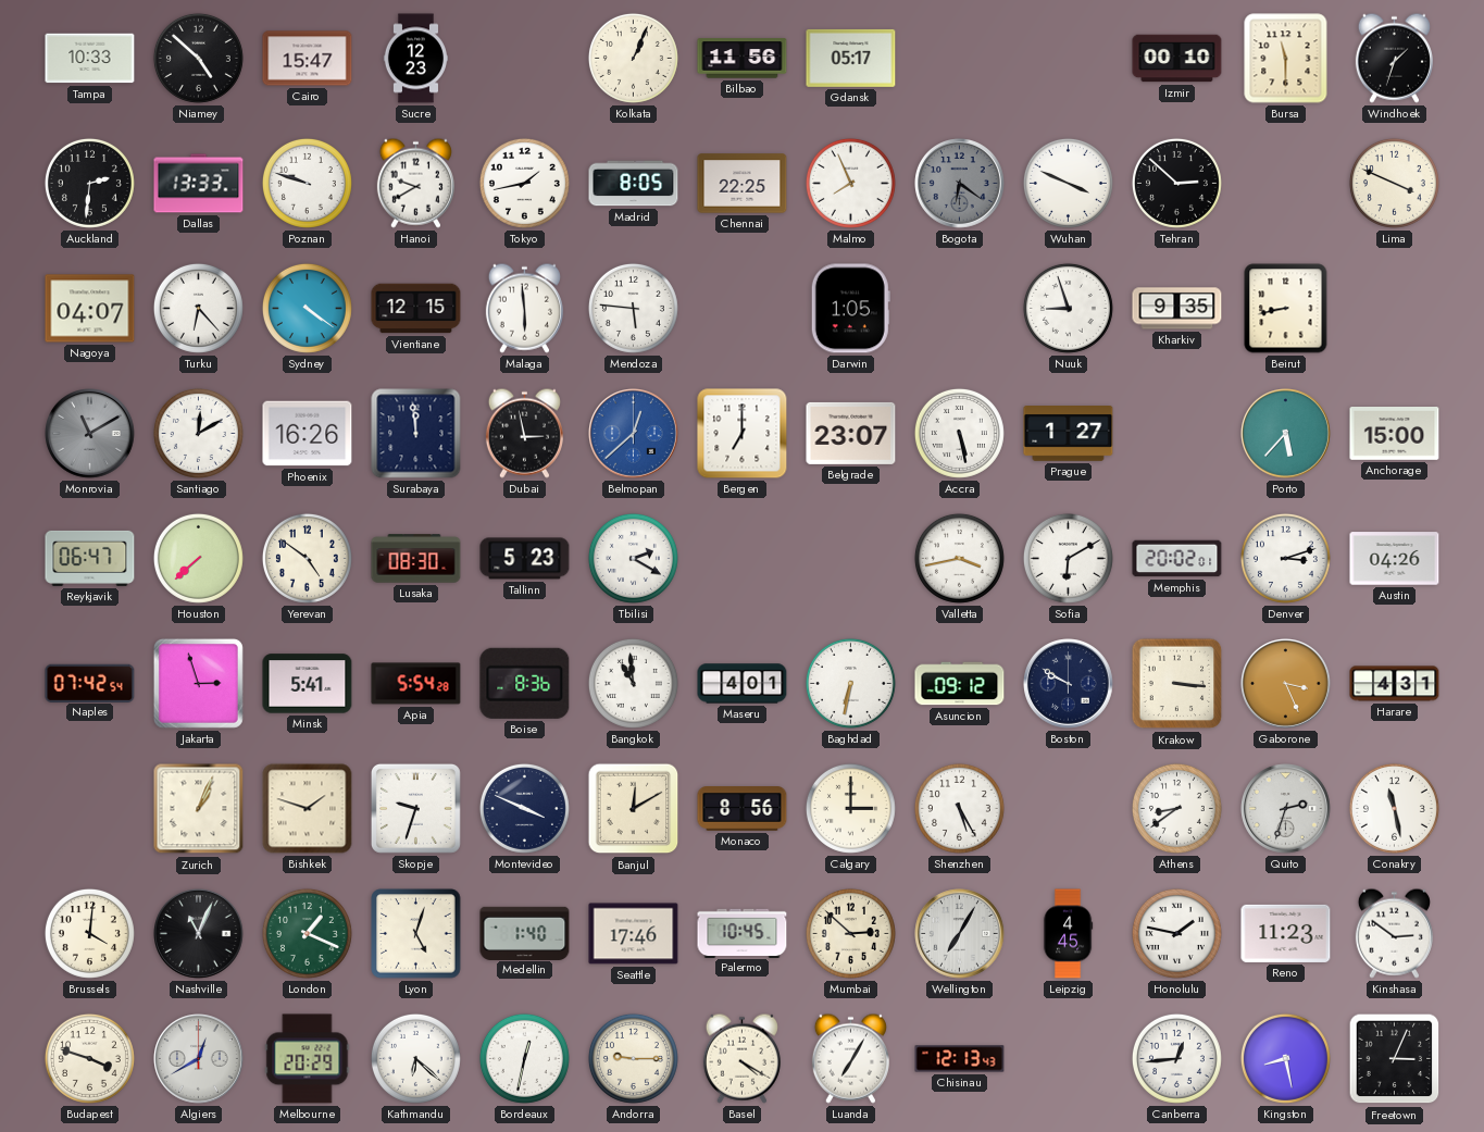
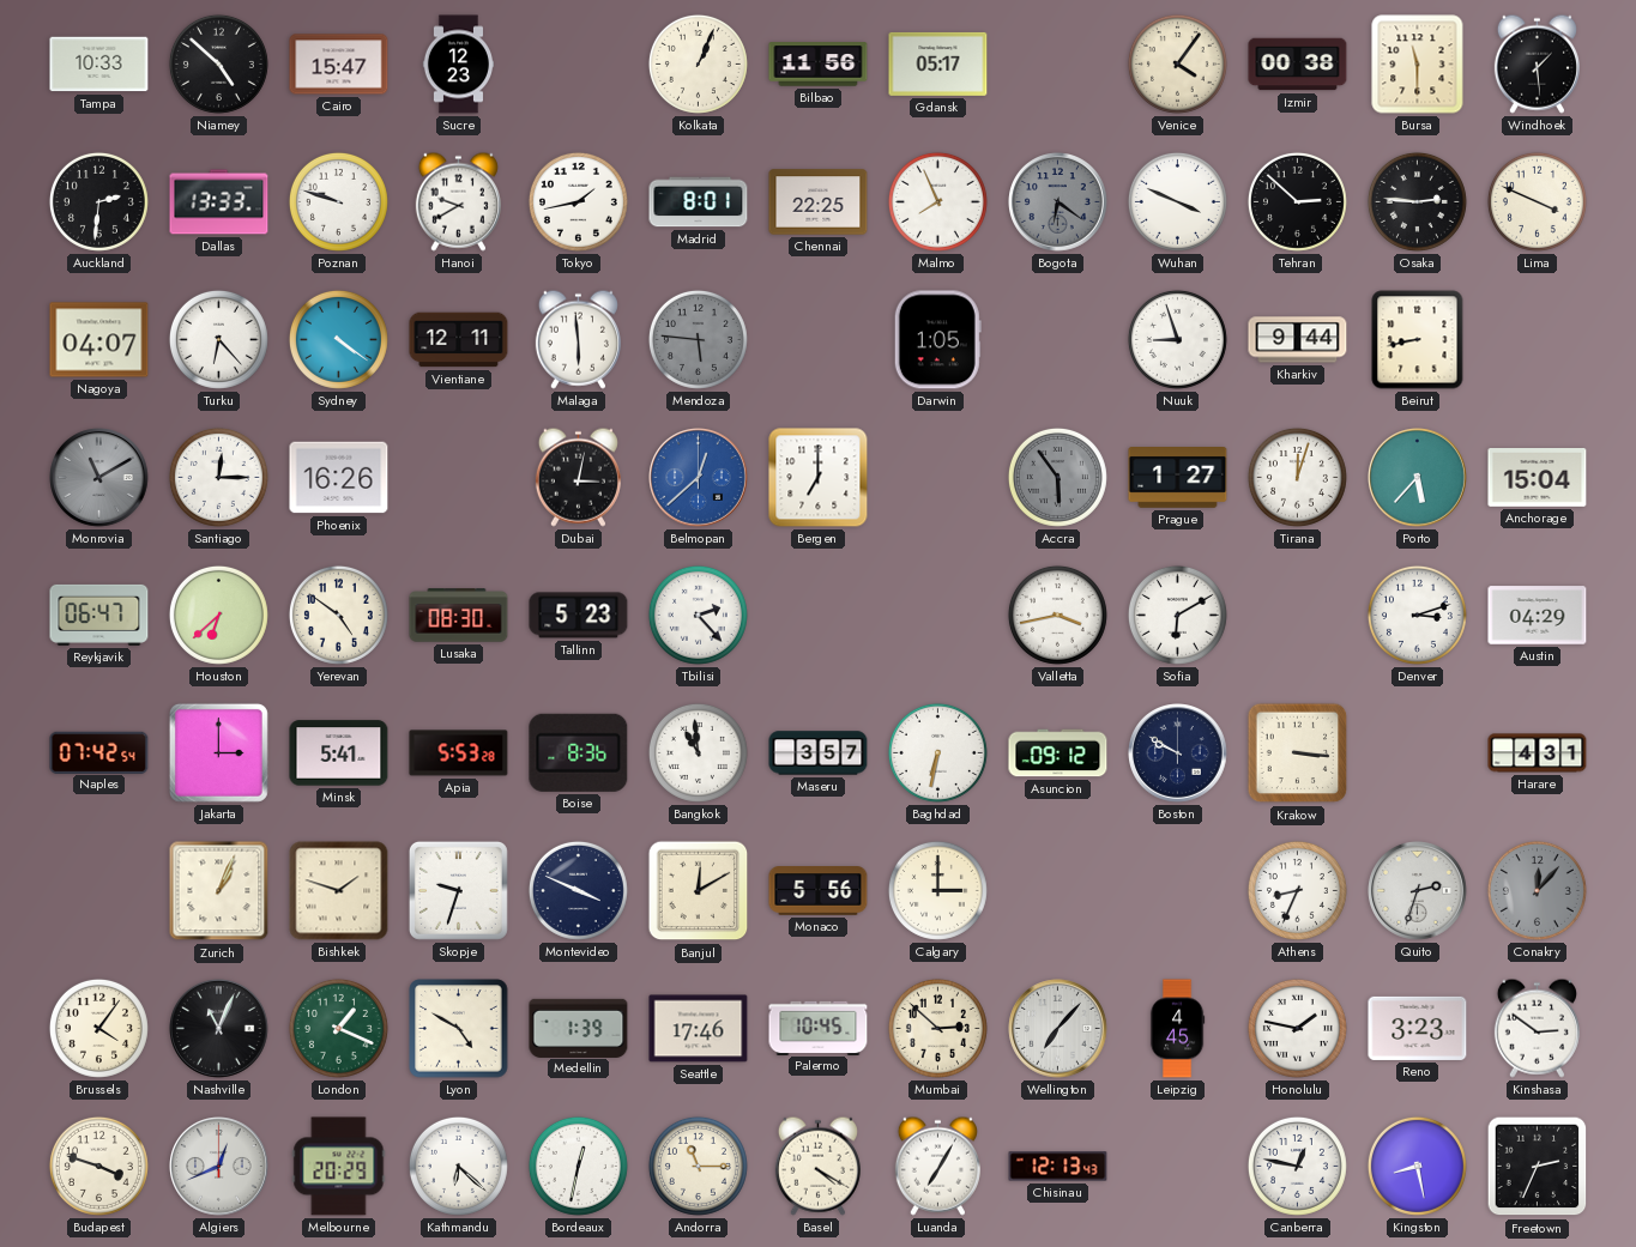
Venice: none -> 4:06 (1177, 63)
Izmir: 00:10 -> 00:38 (1298, 65)
Windhoek: 1:33 -> 1:29 (1537, 63)
Madrid: 8:05 -> 8:01 (699, 202)
Osaka: none -> 2:46 (1417, 201)
Vientiane: 12:15 -> 12:11 (459, 340)
Mendoza dial: white -> grey (698, 339)
Kharkiv: 9:35 -> 9:44 (1298, 340)
Santiago: 12:10 -> 12:15 (218, 477)
Surabaya: 11:59 -> none (416, 434)
Dubai: 2:58 -> 3:02 (578, 477)
Belgrade: 23:07 -> none (851, 433)
Accra: 5:28 -> 5:54 (1057, 477)
Accra dial: white -> grey (1057, 477)
Tirana: none -> 12:03 (1297, 477)
Anchorage: 15:00 -> 15:04 (1538, 478)
Houston: 7:38 -> 6:38 (218, 615)
Tbilisi: 2:20 -> 2:23 (698, 615)
Memphis: 20:02 -> none (1177, 559)
Austin: 04:26 -> 04:29 (1538, 616)
Jakarta: 2:57 -> 3:00 (218, 752)
Apia: 5:54 -> 5:53 (459, 753)
Maseru: 4:01 -> 3:57 (819, 753)
Gaborone: 3:26 -> none (1286, 684)
Monaco: 8:56 -> 5:56 (819, 891)
Shenzhen: 5:25 -> none (959, 808)
Athens: 8:39 -> 8:34 (1297, 890)
Conakry: 11:28 -> 12:07 (1537, 890)
Conakry dial: white -> grey (1537, 890)
Brussels: 4:01 -> 4:06 (98, 1028)
Lyon: 5:03 -> 4:50 (459, 1029)
Medellin: 1:40 -> 1:39 (579, 1028)
Wellington: 7:05 -> 7:07 (1058, 1029)
Reno: 11:23 -> 3:23 (1418, 1028)
Algiers: 12:40 -> 12:41 (219, 1167)
Andorra: 9:15 -> 11:15 (698, 1166)
Canberra: 12:44 -> 12:47 (1297, 1166)
Freetown: 3:04 -> 2:34 (1538, 1167)
